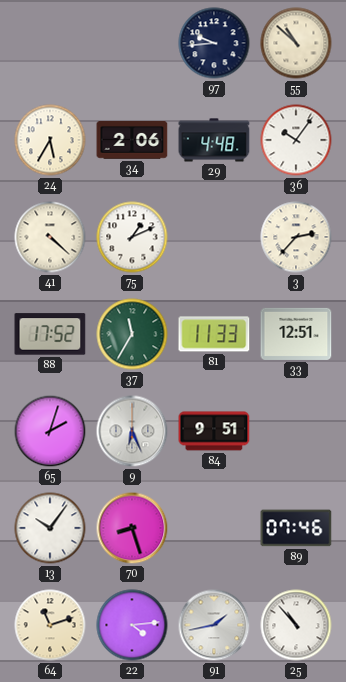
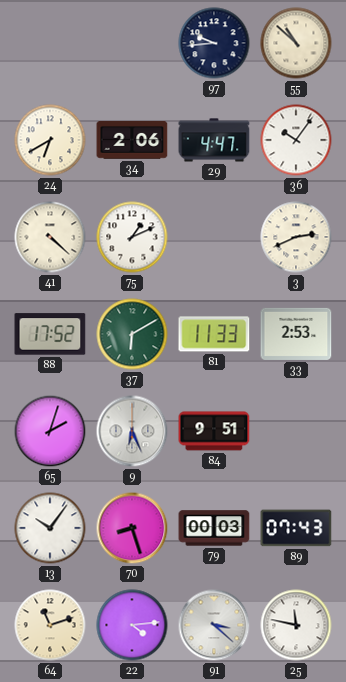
24: 5:35 -> 6:40 (50, 140)
29: 4:48 -> 4:47 (214, 140)
3: 2:37 -> 2:41 (296, 237)
37: 11:35 -> 6:10 (132, 334)
33: 12:51 -> 2:53 (296, 334)
79: none -> 00:03 (214, 528)
89: 07:46 -> 07:43 (296, 528)
91: 1:43 -> 3:22 (214, 625)
25: 10:53 -> 11:47 (296, 625)
